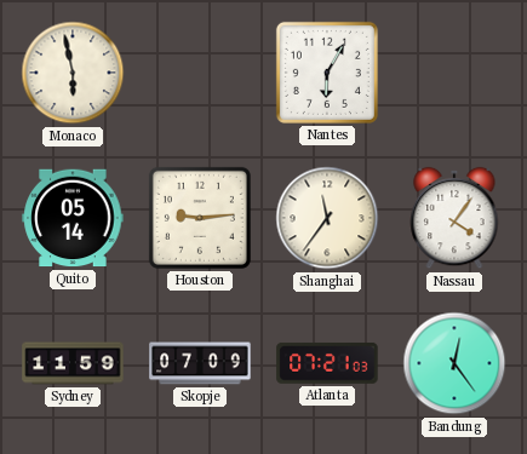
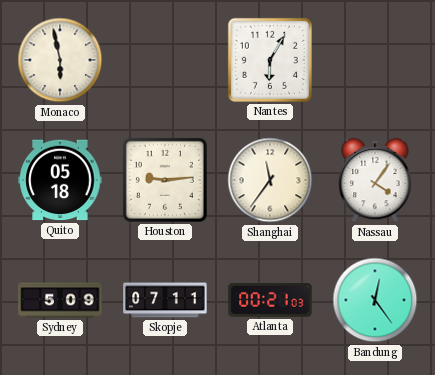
Quito: 05:14 -> 05:18 (60, 180)
Sydney: 11:59 -> 5:09 (60, 300)
Skopje: 07:09 -> 07:11 (165, 300)
Atlanta: 07:21 -> 00:21 (270, 300)
